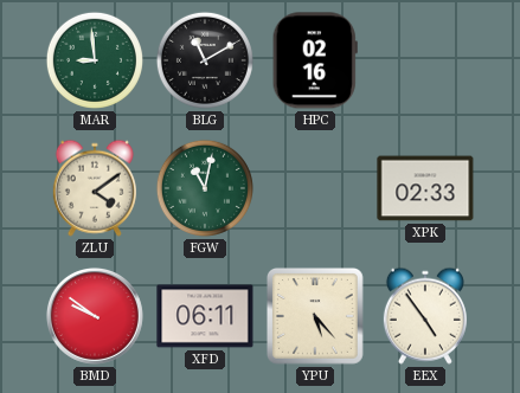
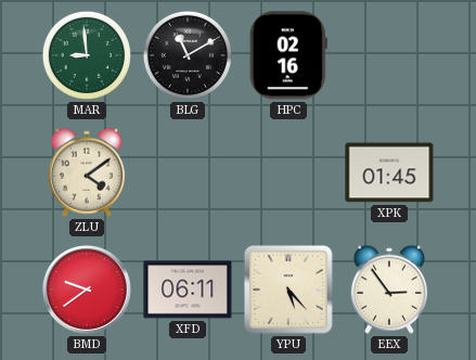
FGW: 11:02 -> none (205, 188)
XPK: 02:33 -> 01:45 (389, 172)
BMD: 9:51 -> 9:39 (87, 290)
EEX: 4:54 -> 2:54 (389, 290)
